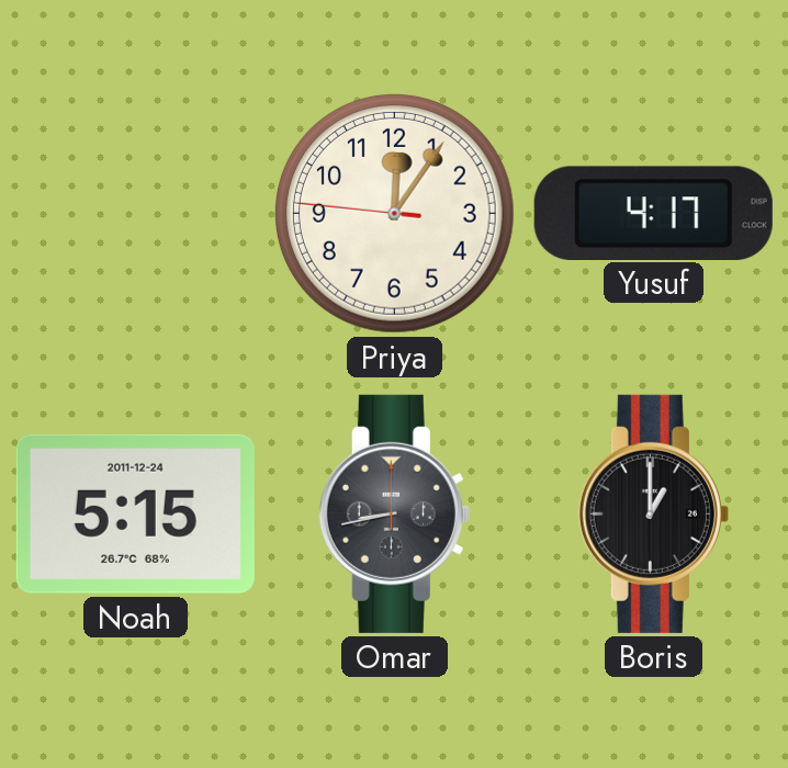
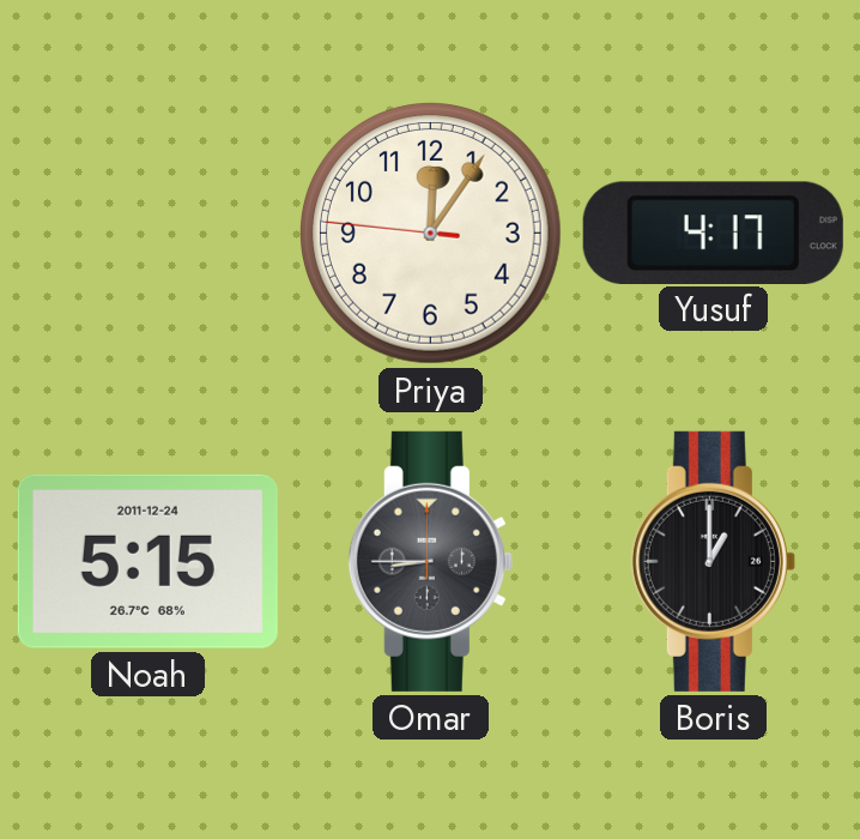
Omar: 8:43 -> 8:45 (430, 561)
